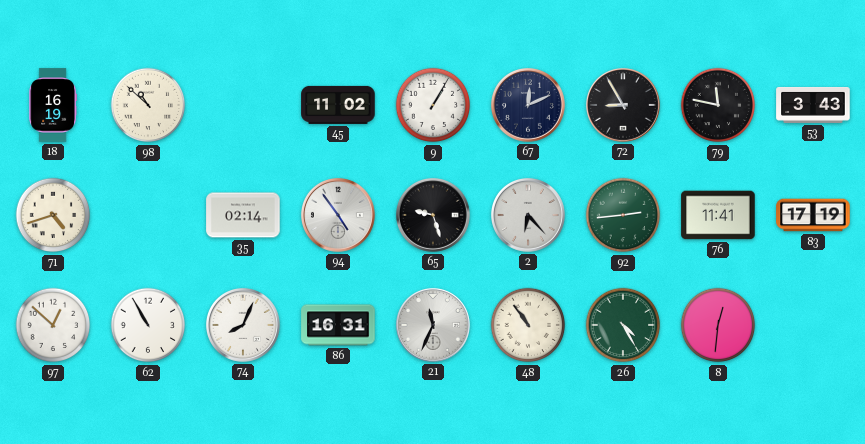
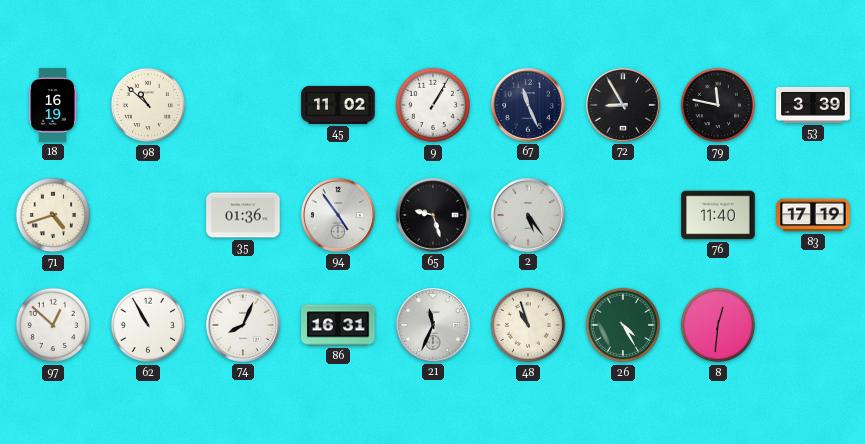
67: 12:11 -> 11:26 (528, 105)
53: 3:43 -> 3:39 (813, 105)
35: 02:14 -> 01:36 (243, 215)
2: 6:23 -> 5:24 (528, 215)
92: 2:44 -> none (623, 215)
76: 11:41 -> 11:40 (718, 215)
48: 10:54 -> 10:57 (528, 325)
